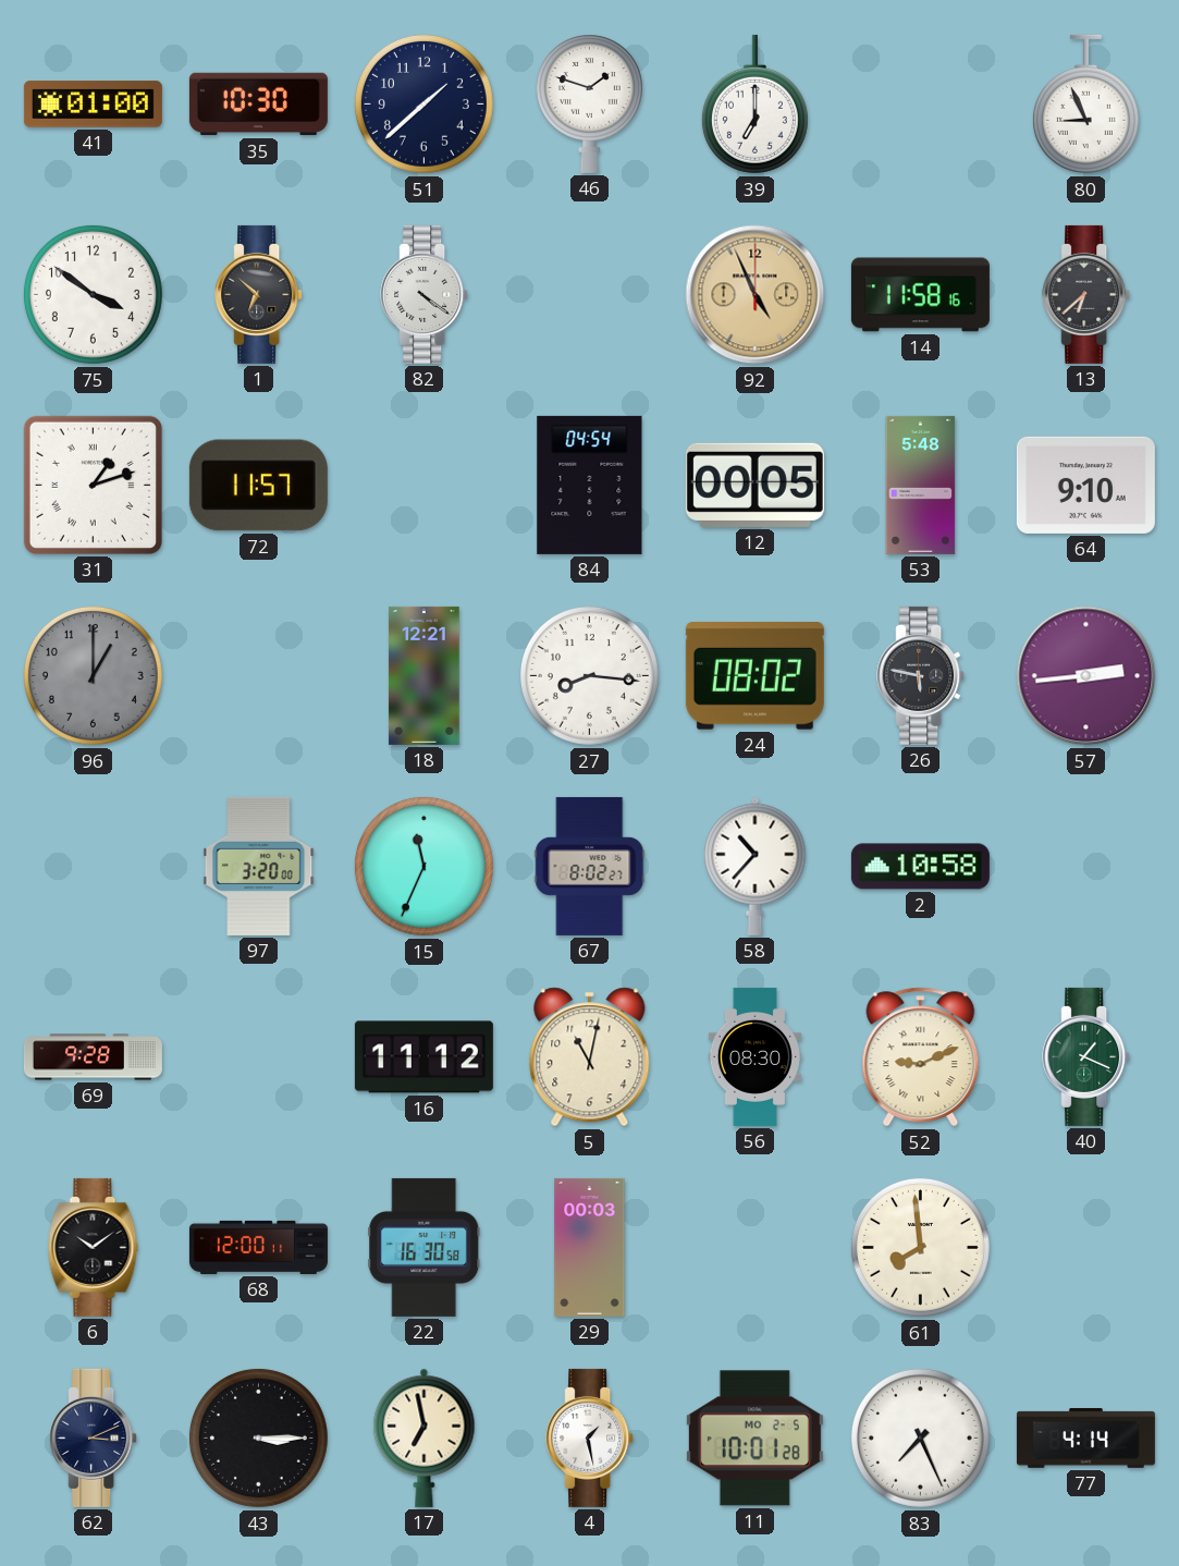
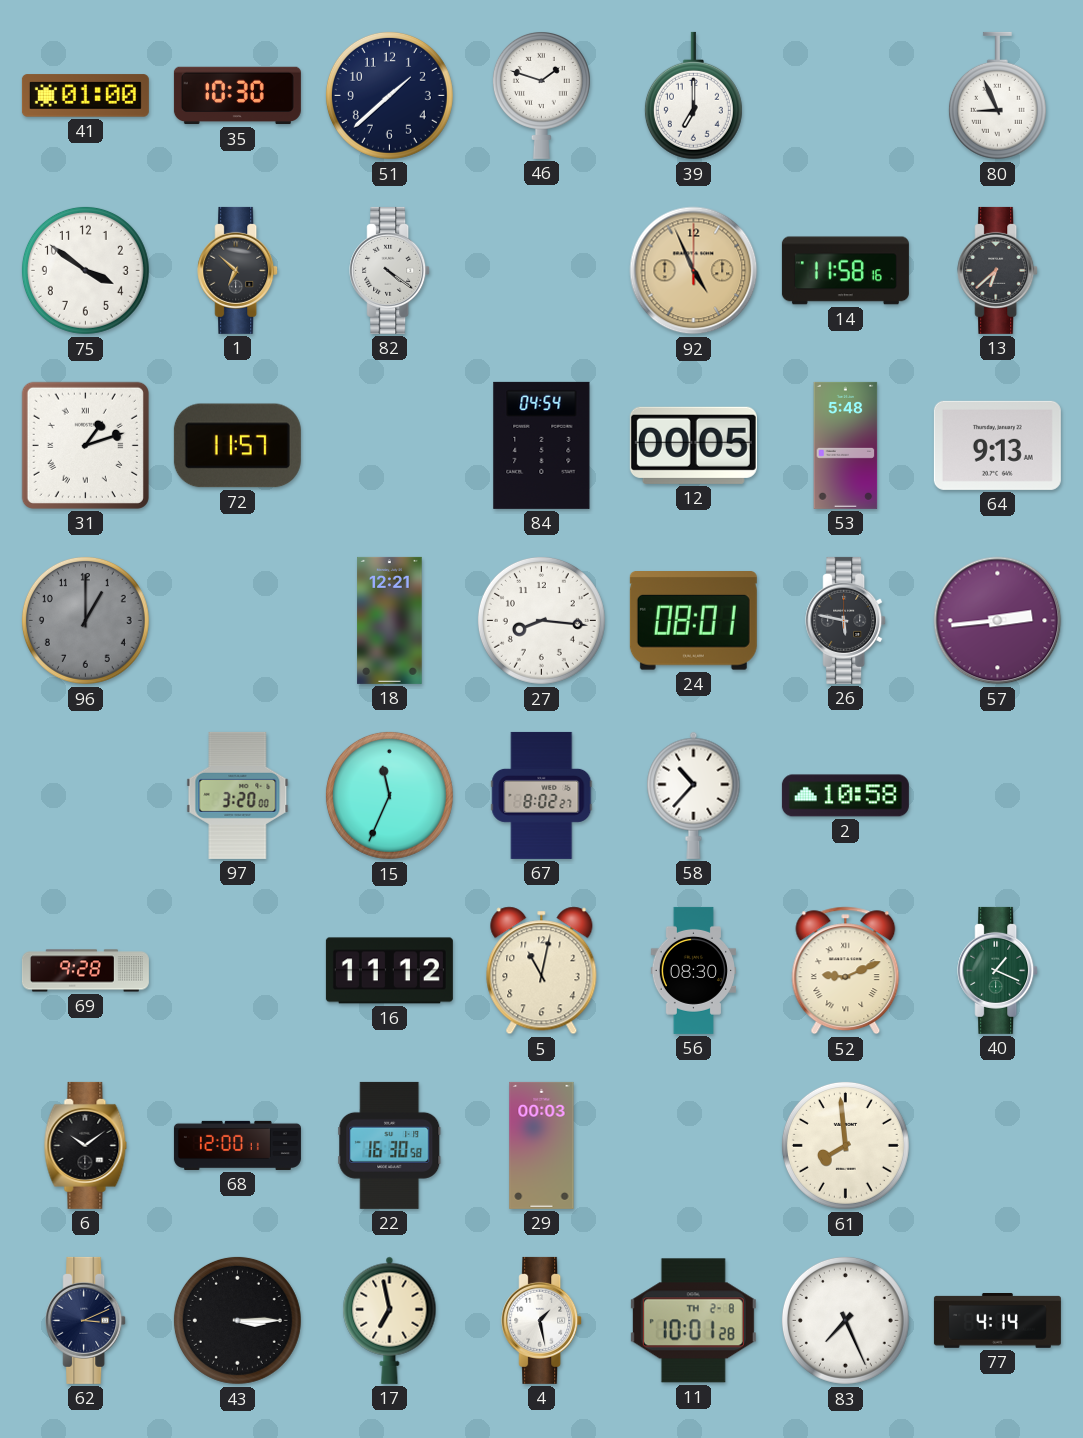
64: 9:10 -> 9:13 (997, 445)
24: 08:02 -> 08:01 (693, 621)
11 date: MO 2-5 -> TH 2-8 (693, 1321)
